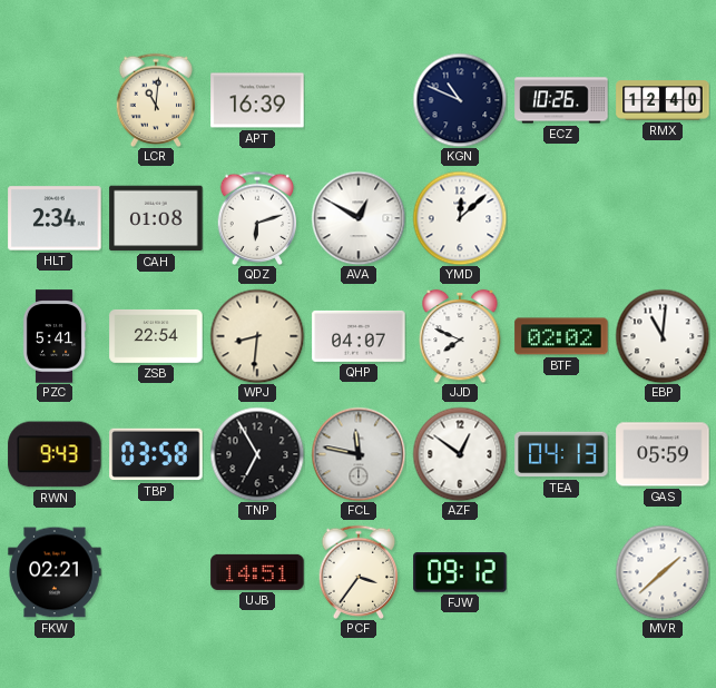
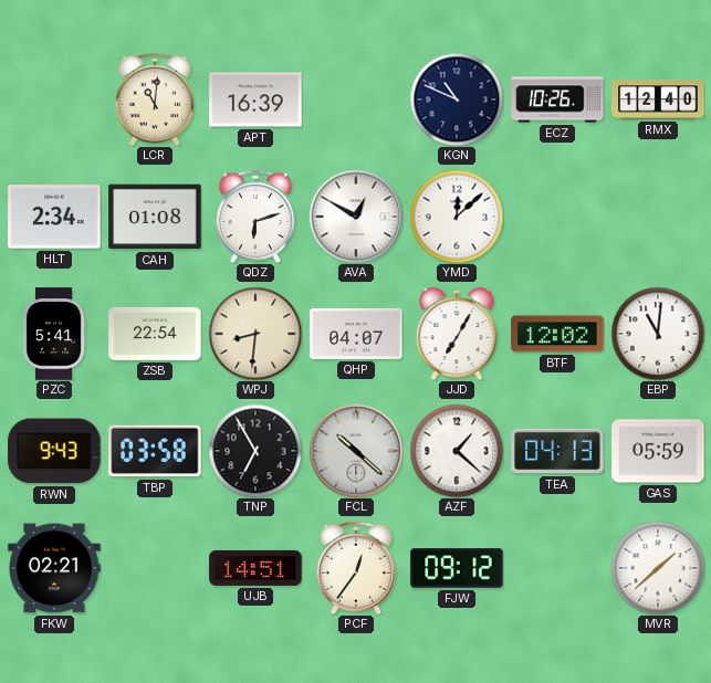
JJD: 7:49 -> 7:05 (457, 334)
BTF: 02:02 -> 12:02 (557, 334)
FCL: 11:47 -> 10:22 (356, 451)
AZF: 12:51 -> 1:22 (457, 451)
PCF: 3:36 -> 12:36 (356, 567)
